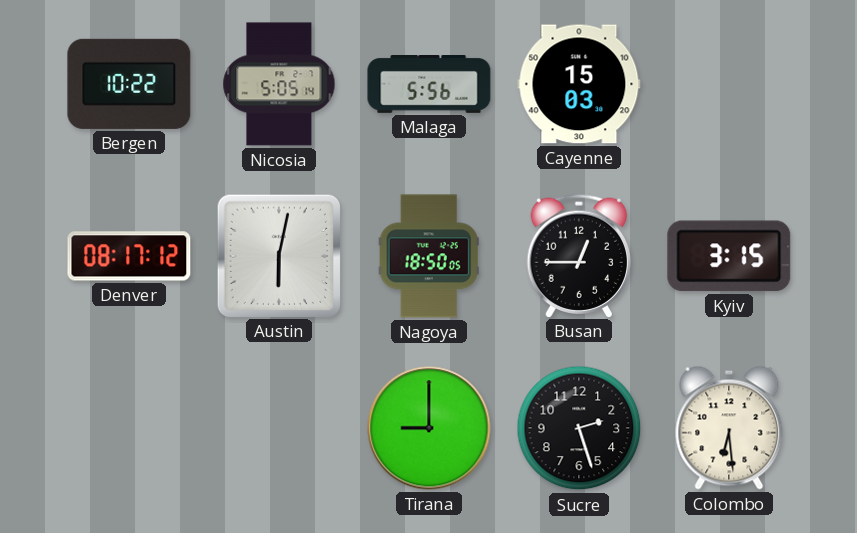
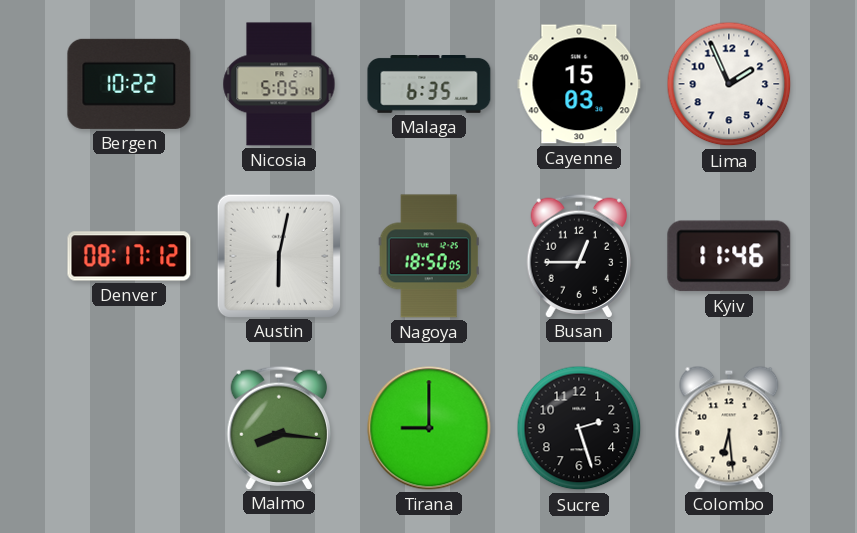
Malaga: 5:56 -> 6:35 (429, 85)
Lima: none -> 1:56 (729, 84)
Kyiv: 3:15 -> 11:46 (729, 256)
Malmo: none -> 8:16 (278, 427)
